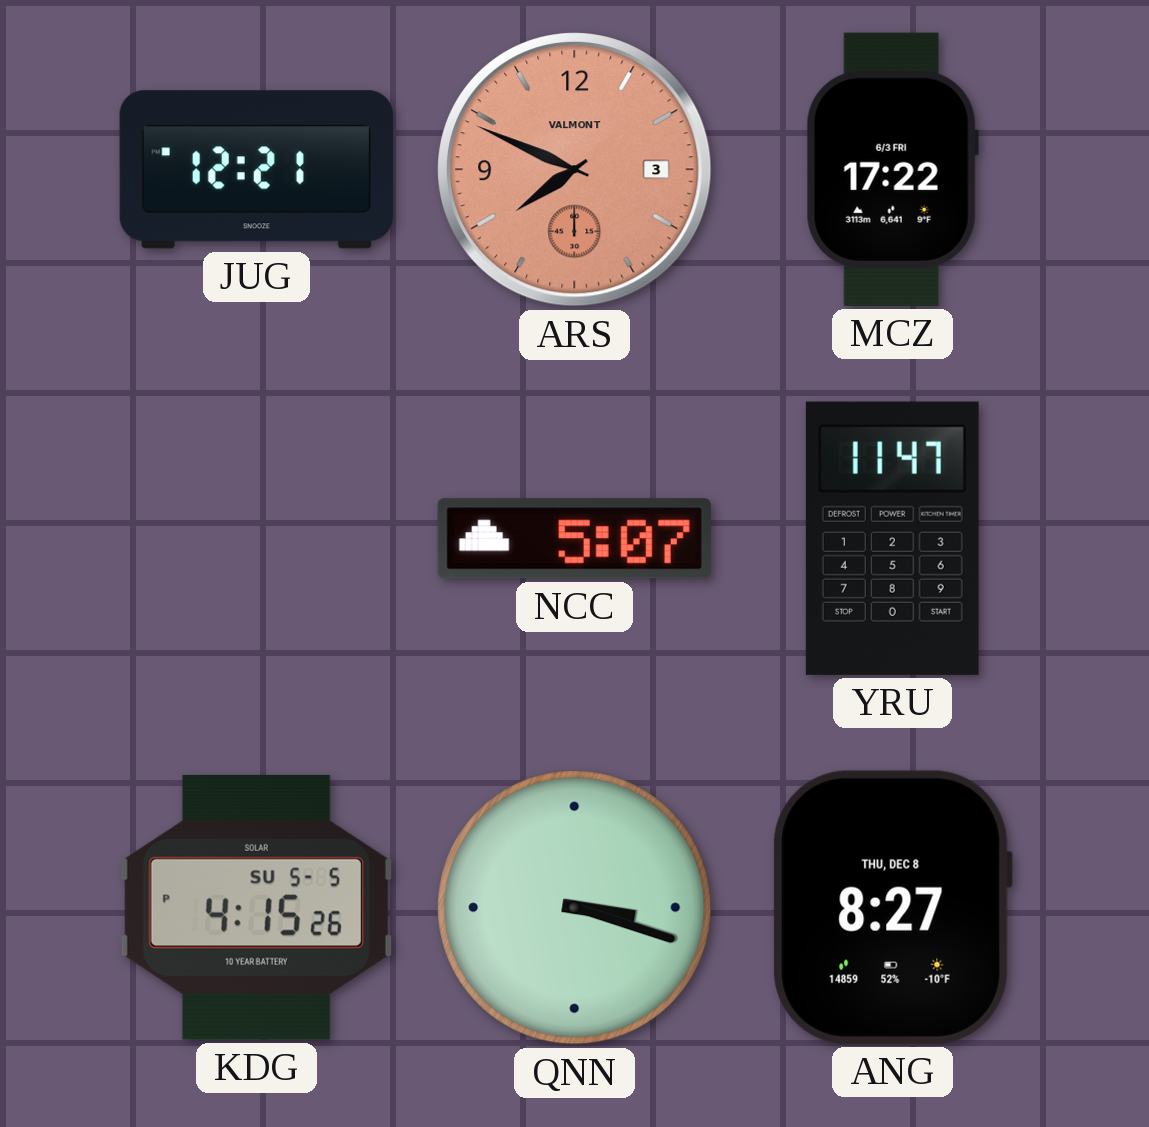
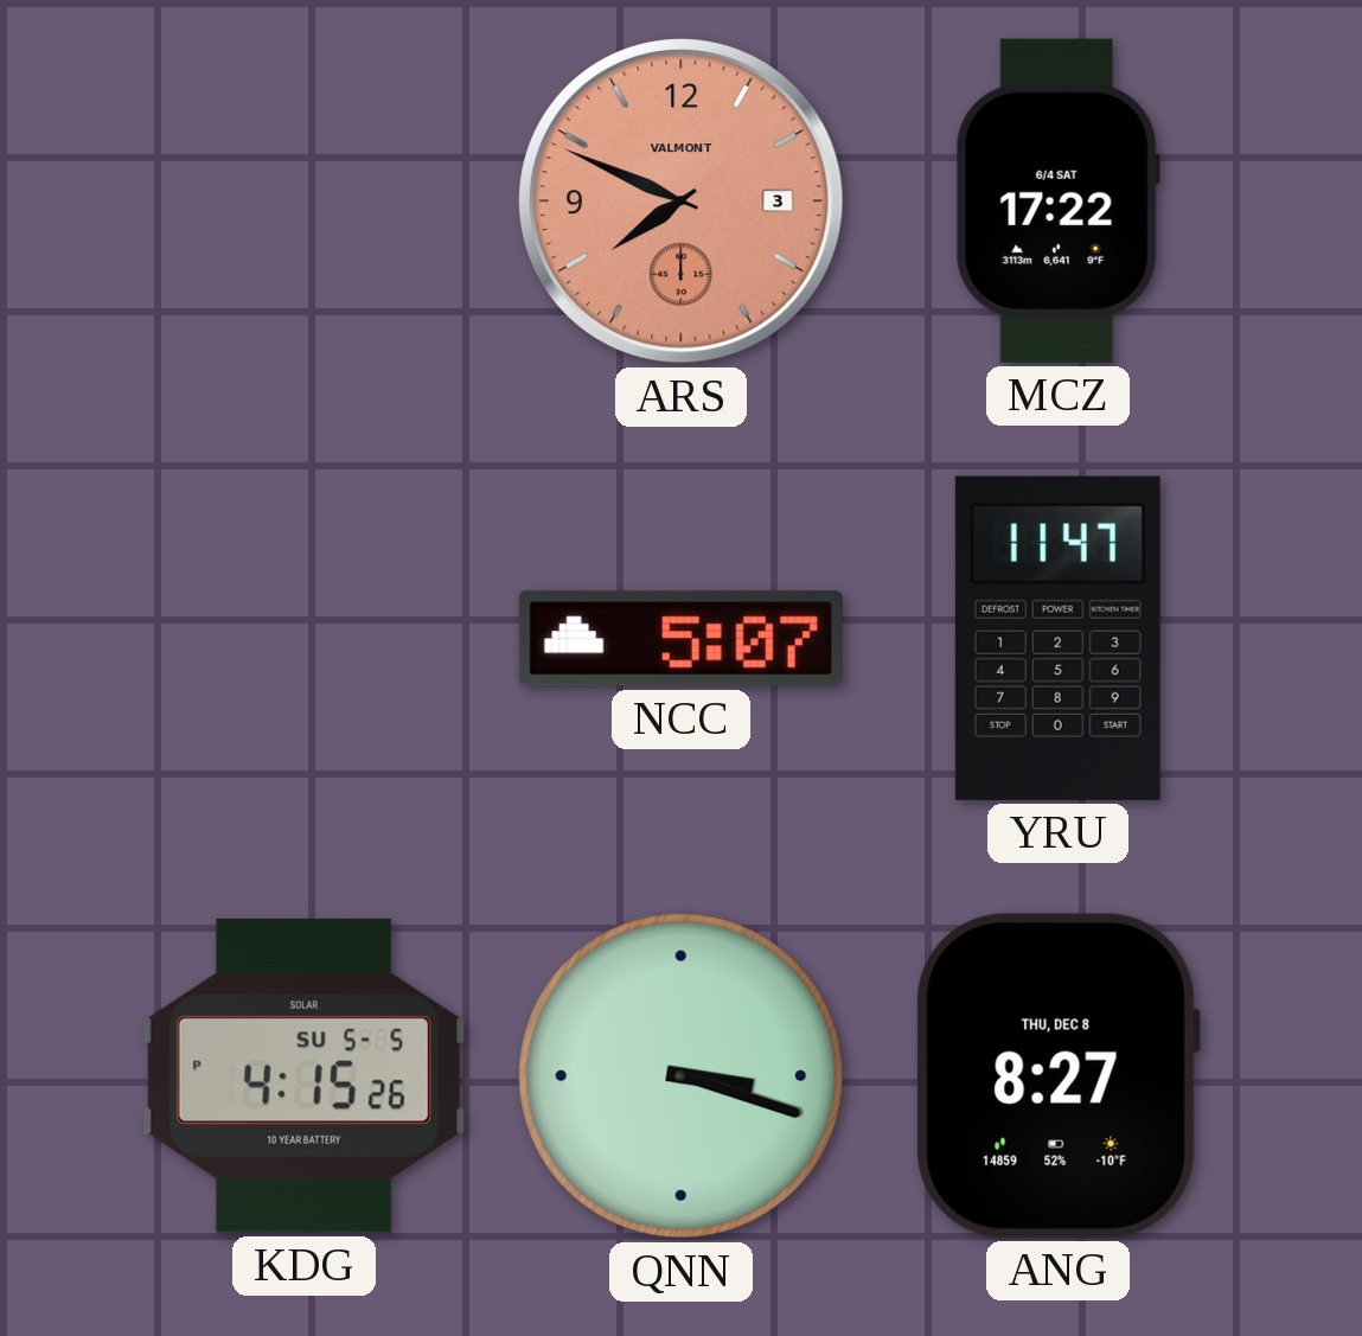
JUG: 12:21 -> none (256, 170)
MCZ date: 6/3 FRI -> 6/4 SAT (1057, 200)
